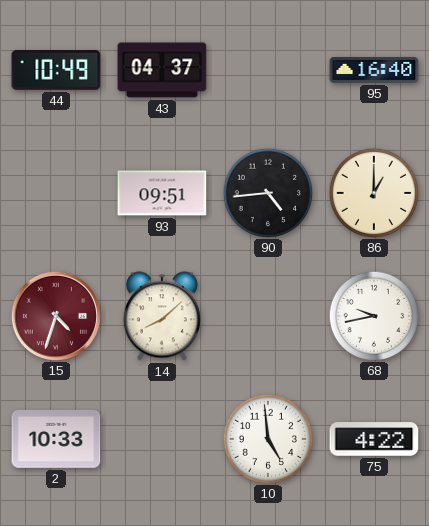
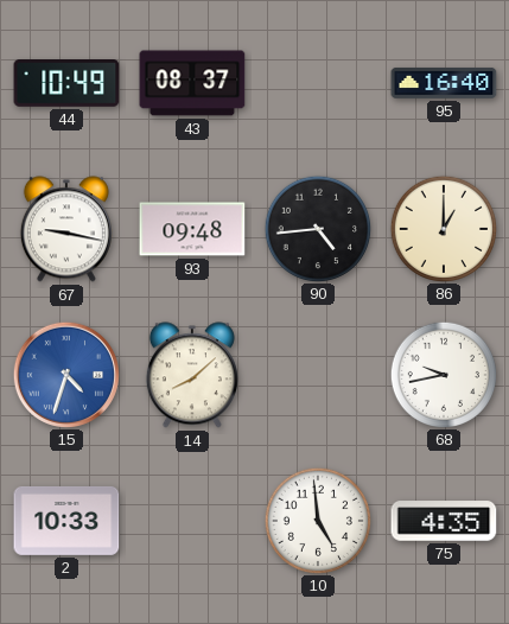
43: 04:37 -> 08:37 (192, 83)
67: none -> 9:17 (66, 229)
93: 09:51 -> 09:48 (192, 229)
15 dial: burgundy -> blue (65, 374)
75: 4:22 -> 4:35 (444, 521)
